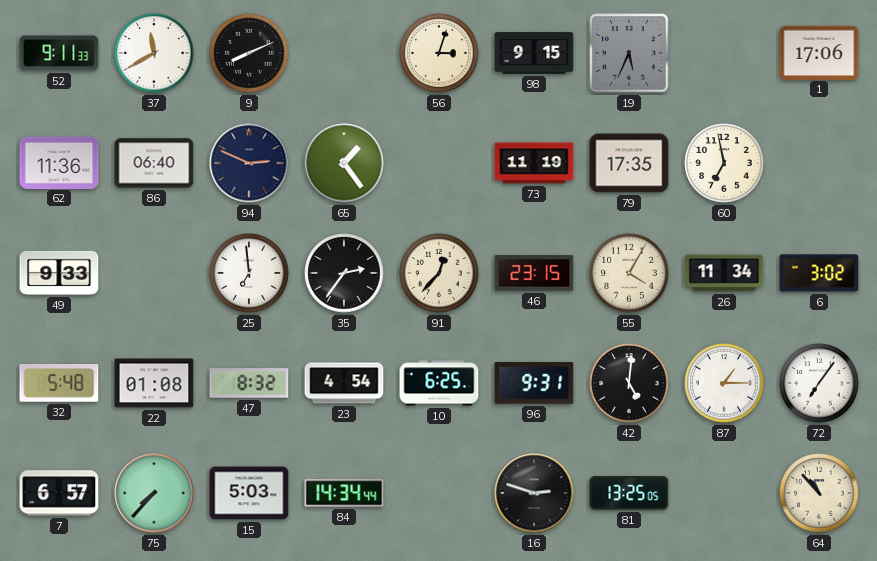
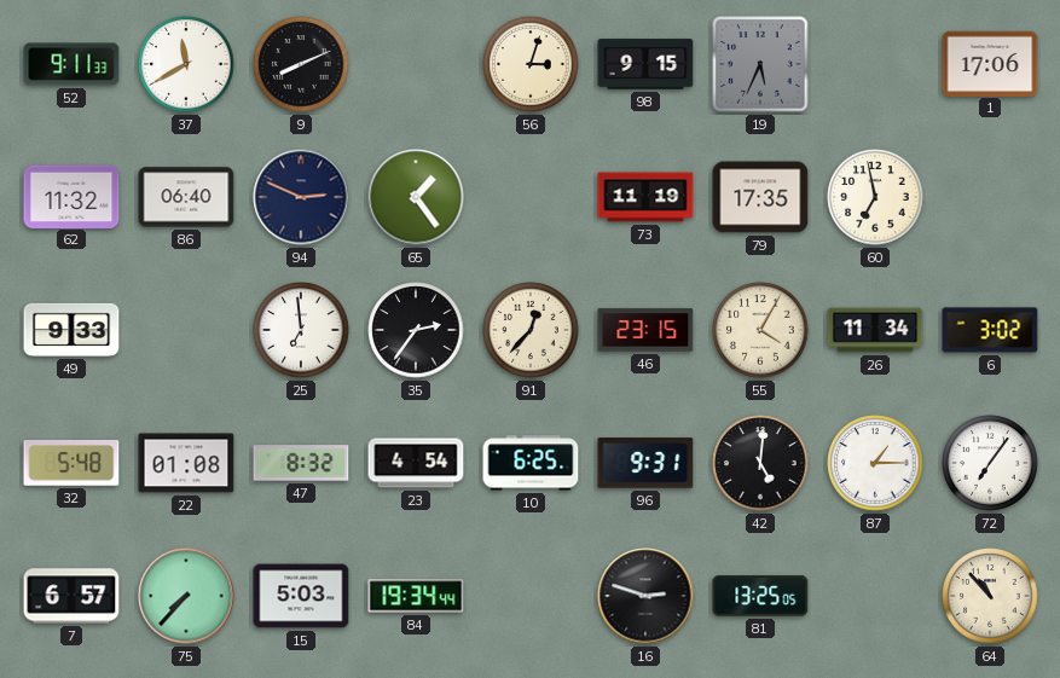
62: 11:36 -> 11:32 (71, 196)
84: 14:34 -> 19:34 (416, 596)
